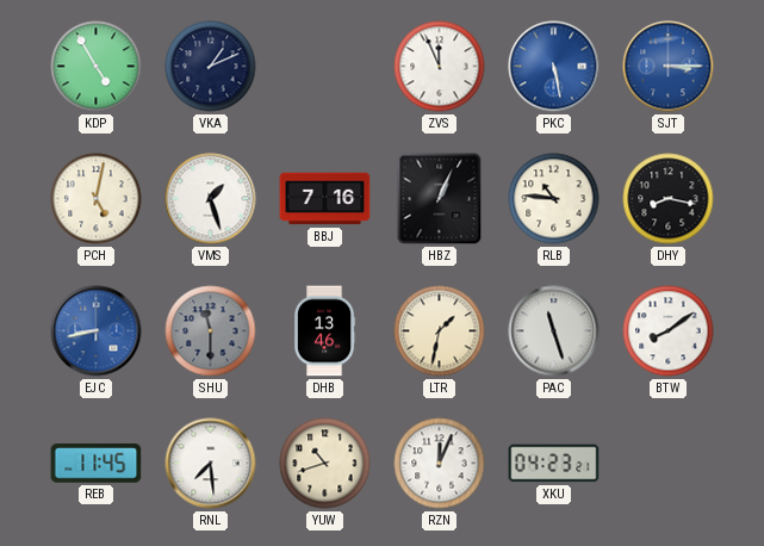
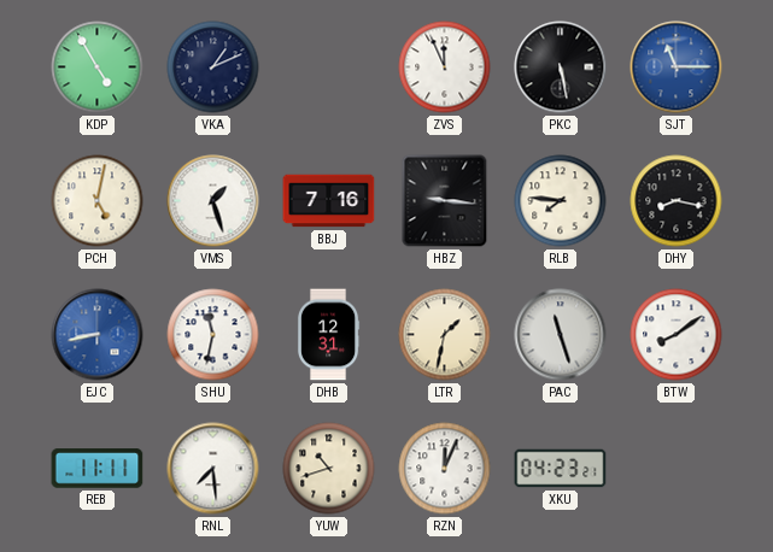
PKC dial: blue -> black (561, 67)
SJT: 3:15 -> 11:15 (677, 67)
HBZ: 1:04 -> 9:16 (445, 201)
RLB: 10:46 -> 7:46 (561, 201)
SHU: 11:30 -> 11:32 (213, 335)
SHU dial: grey -> white (213, 335)
DHB: 13:46 -> 12:31 (328, 335)
REB: 11:45 -> 11:11 (98, 469)
